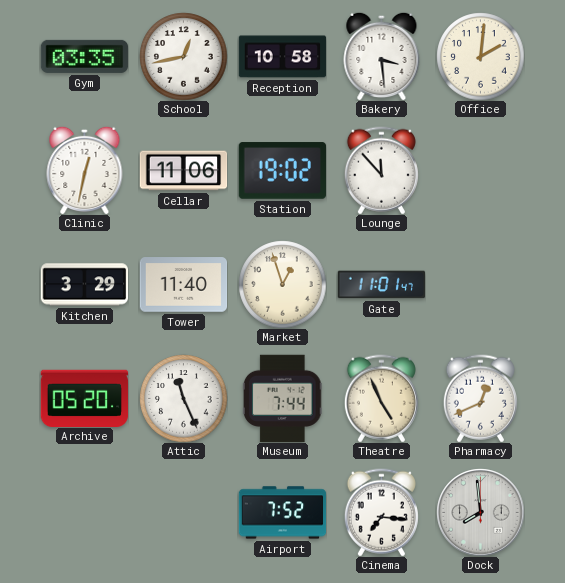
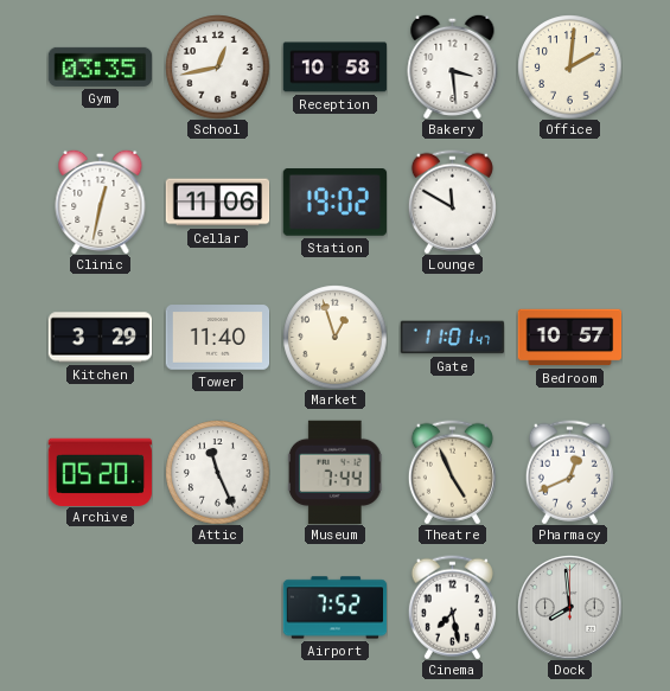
Lounge: 11:53 -> 11:50 (452, 201)
Bedroom: none -> 10:57 (569, 338)
Cinema: 7:16 -> 7:28 (452, 607)
